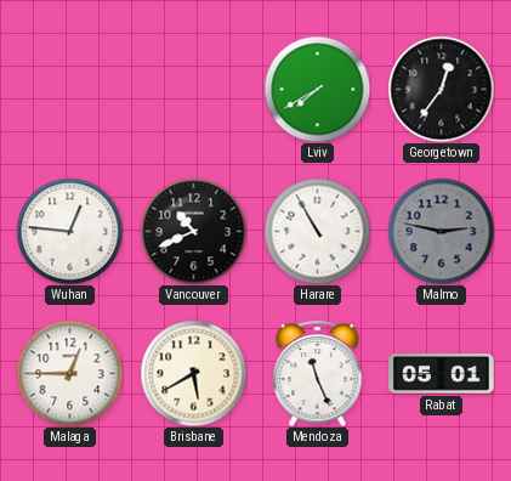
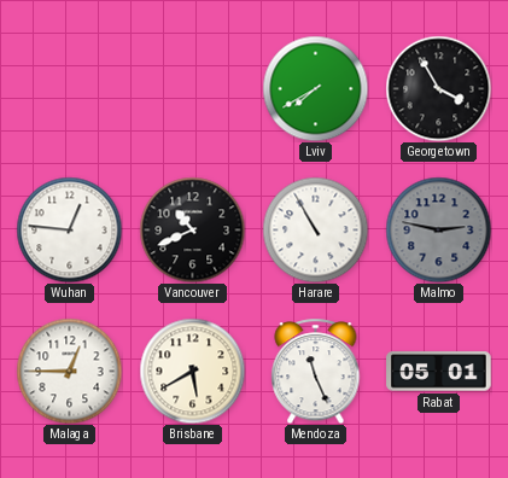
Georgetown: 12:36 -> 3:55 (438, 88)
